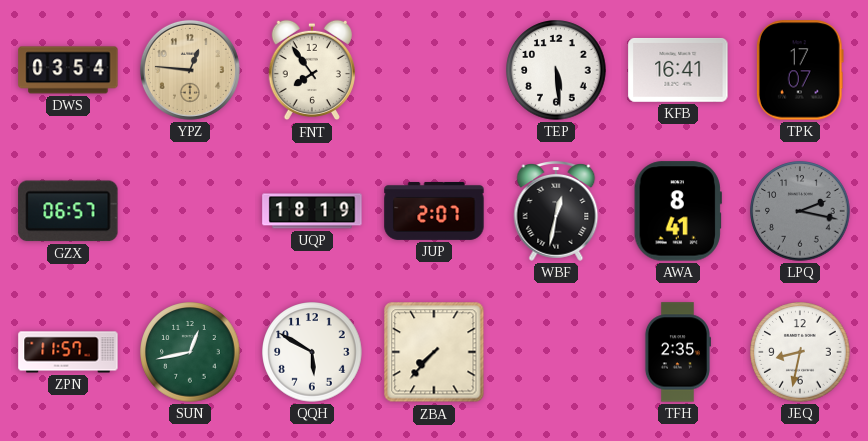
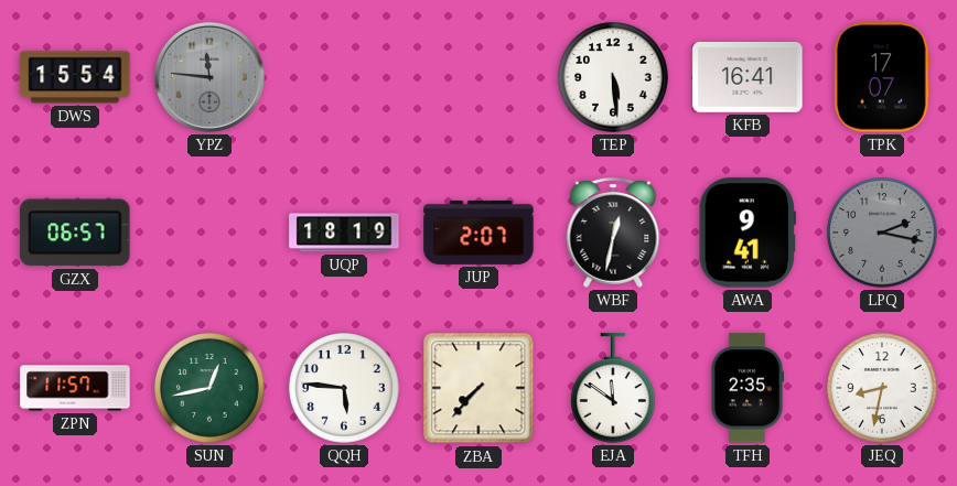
DWS: 03:54 -> 15:54 (75, 77)
YPZ: 12:46 -> 11:46 (209, 77)
YPZ dial: champagne -> grey (209, 77)
FNT: 7:54 -> none (312, 70)
AWA: 8:41 -> 9:41 (748, 233)
QQH: 5:50 -> 5:46 (344, 388)
EJA: none -> 11:51 (613, 388)
